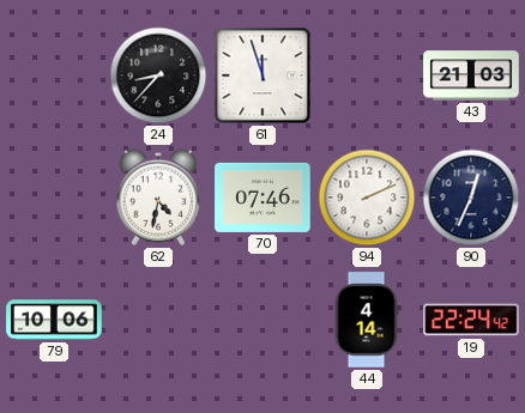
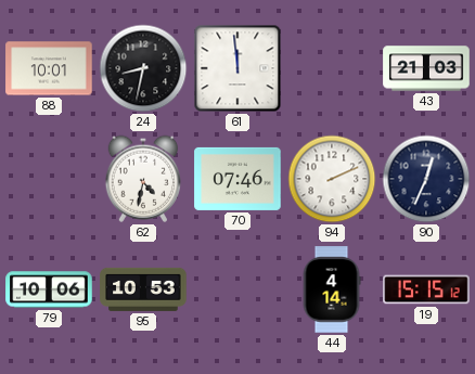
88: none -> 10:01 (49, 68)
24: 8:37 -> 8:32 (143, 68)
61: 11:57 -> 11:59 (237, 68)
95: none -> 10:53 (143, 289)
19: 22:24 -> 15:15 (426, 289)
